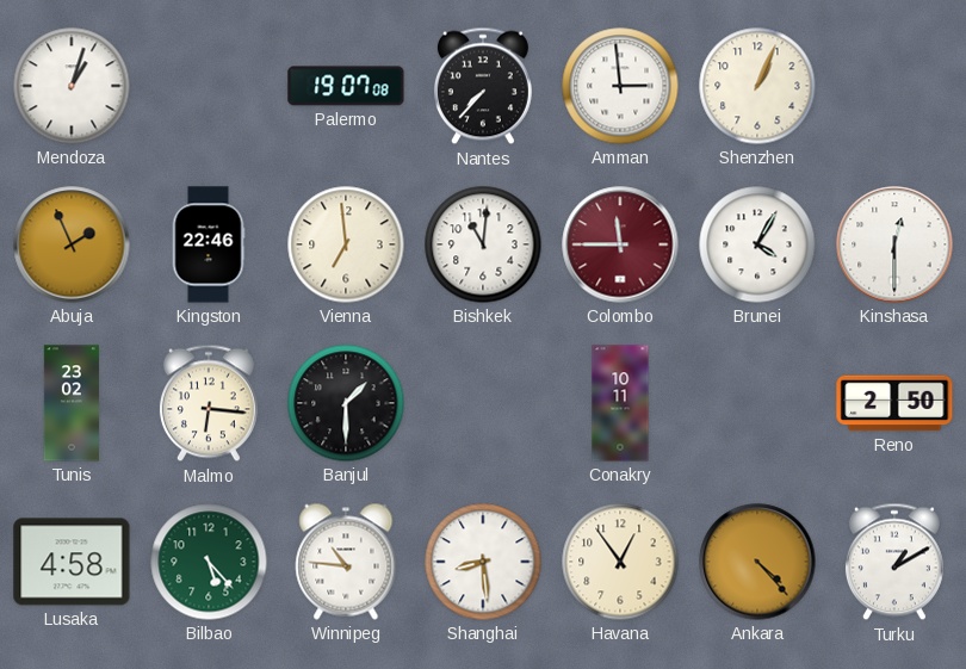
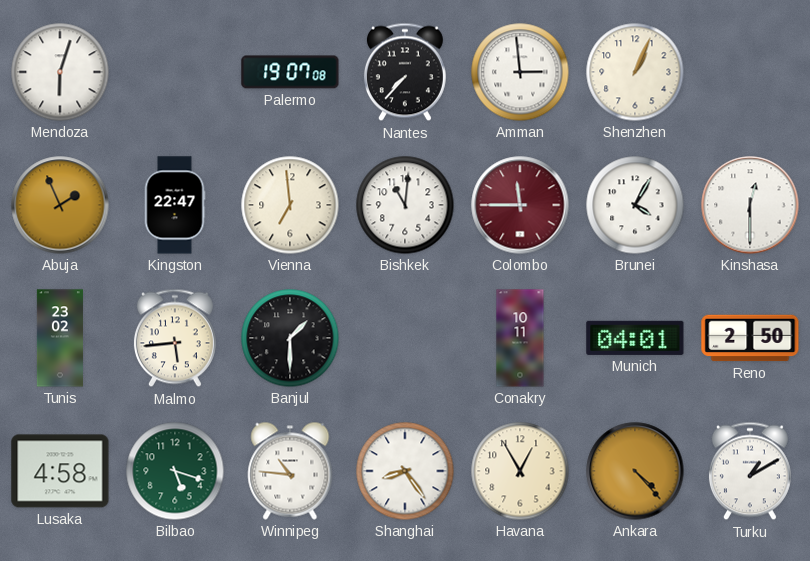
Mendoza: 1:03 -> 6:03 (60, 72)
Kingston: 22:46 -> 22:47 (175, 205)
Malmo: 6:16 -> 5:44 (175, 338)
Munich: none -> 04:01 (635, 338)
Bilbao: 5:23 -> 5:18 (175, 471)
Shanghai: 8:29 -> 8:24 (405, 471)
Havana: 12:54 -> 12:55 (520, 471)
